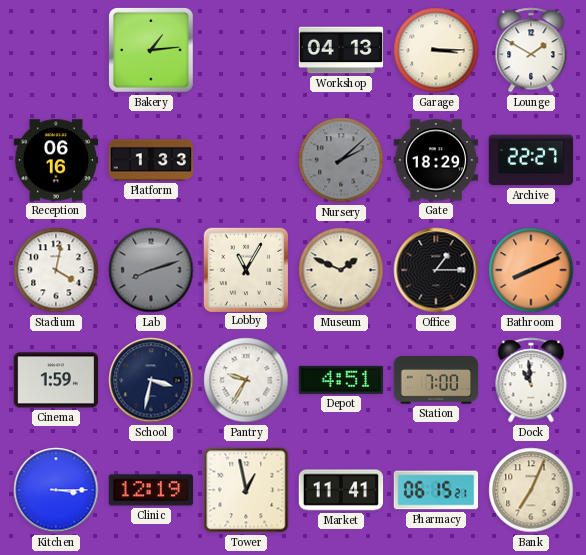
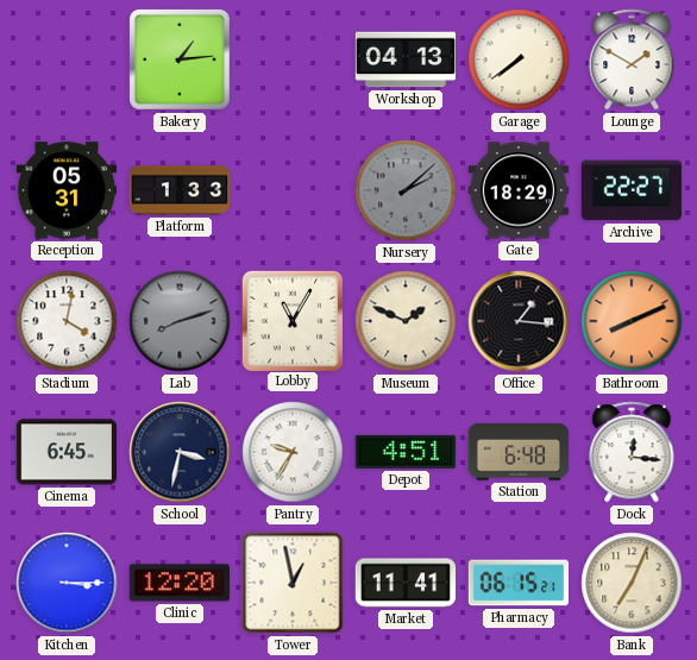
Garage: 3:15 -> 7:39 (519, 59)
Reception: 06:16 -> 05:31 (67, 190)
Office: 1:15 -> 1:16 (519, 321)
Cinema: 1:59 -> 6:45 (67, 452)
Station: 7:00 -> 6:48 (519, 452)
Dock: 10:59 -> 12:16 (632, 452)
Clinic: 12:19 -> 12:20 (178, 583)
